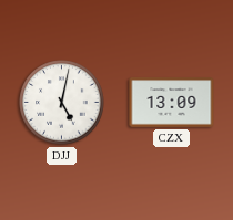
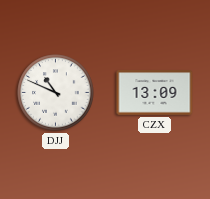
DJJ: 5:02 -> 10:49 (56, 93)
